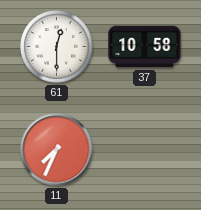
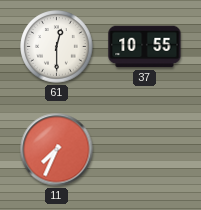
37: 10:58 -> 10:55 (145, 47)
